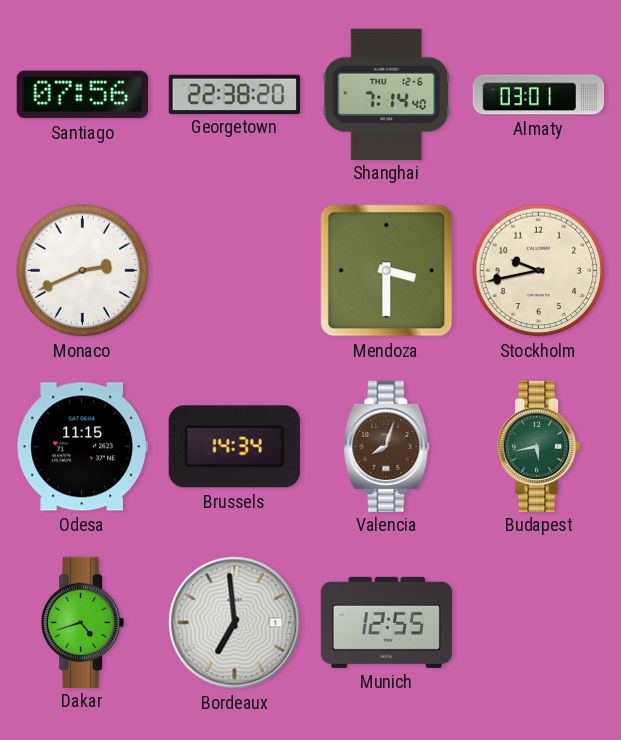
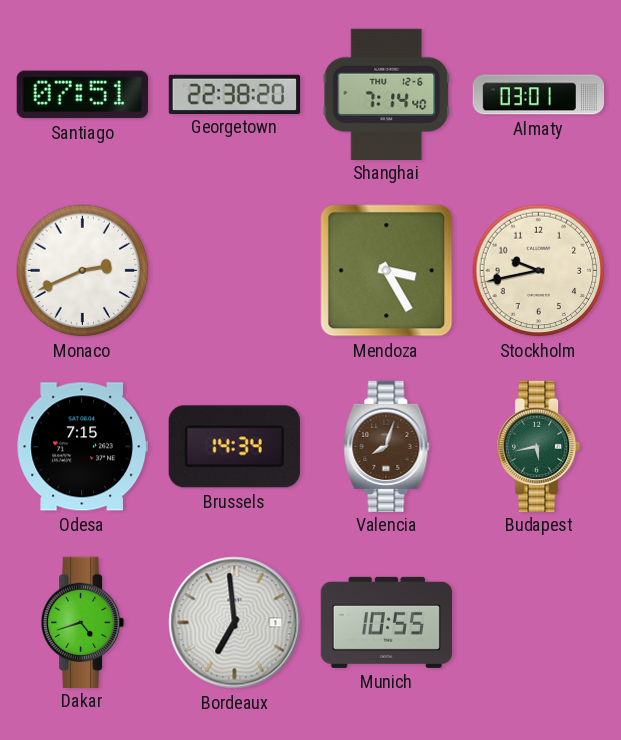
Santiago: 07:56 -> 07:51 (82, 95)
Mendoza: 3:30 -> 3:25 (387, 271)
Odesa: 11:15 -> 7:15 (82, 447)
Munich: 12:55 -> 10:55 (386, 622)
